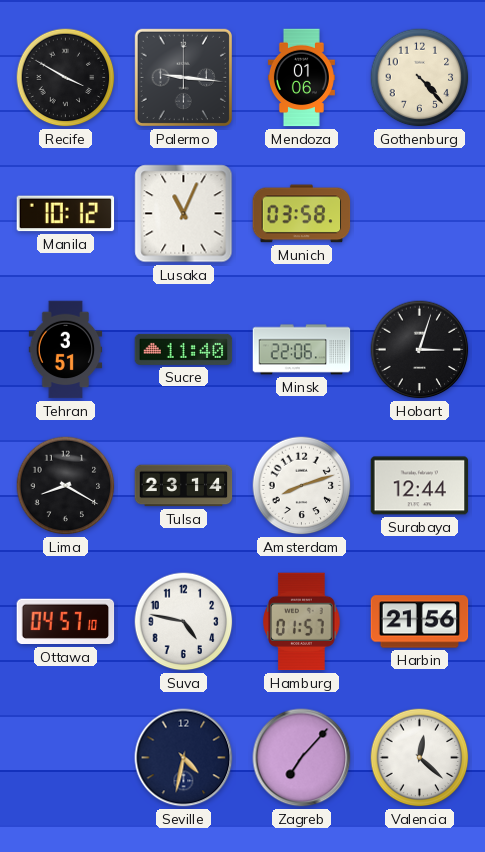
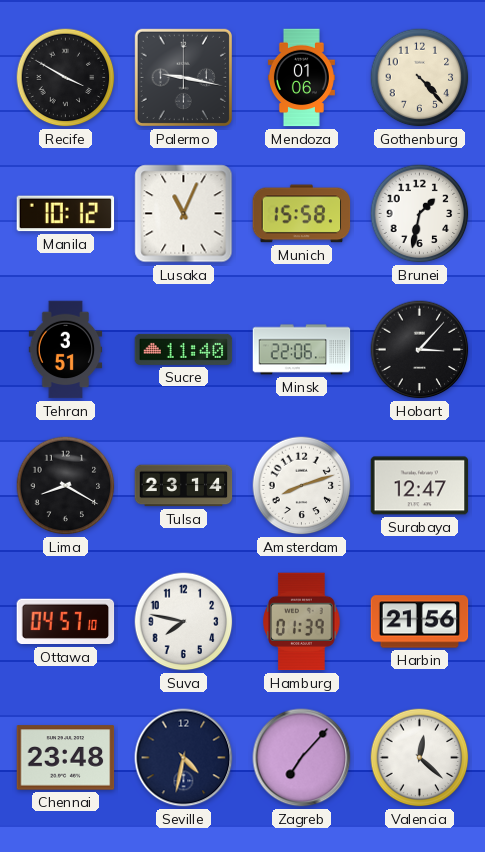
Palermo: 9:16 -> 9:17 (183, 77)
Munich: 03:58 -> 15:58 (302, 214)
Brunei: none -> 1:32 (420, 214)
Hobart: 3:03 -> 3:07 (420, 350)
Surabaya: 12:44 -> 12:47 (420, 486)
Suva: 4:47 -> 7:47 (184, 622)
Hamburg: 01:57 -> 01:39 (302, 622)
Chennai: none -> 23:48 (66, 758)
